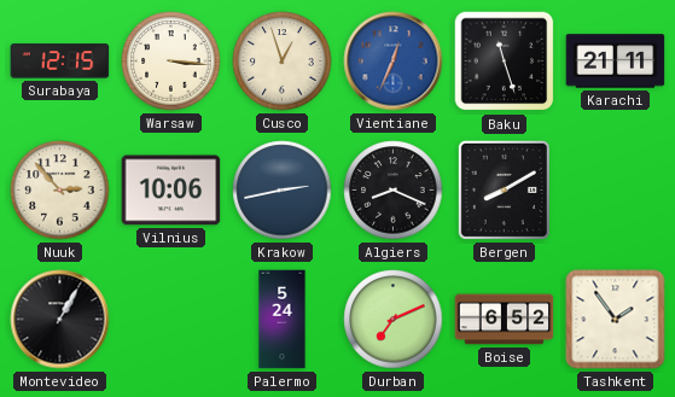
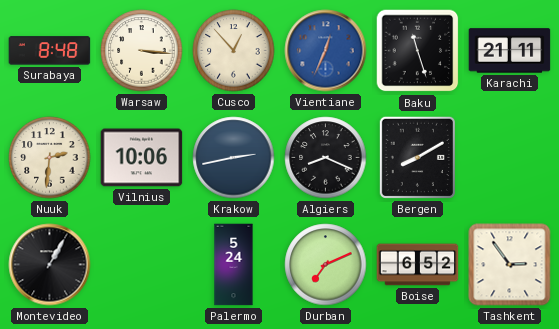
Surabaya: 12:15 -> 8:48 (50, 51)
Cusco: 12:57 -> 12:53 (234, 51)
Nuuk: 2:53 -> 2:31 (50, 158)
Tashkent: 1:54 -> 2:54 (510, 265)
